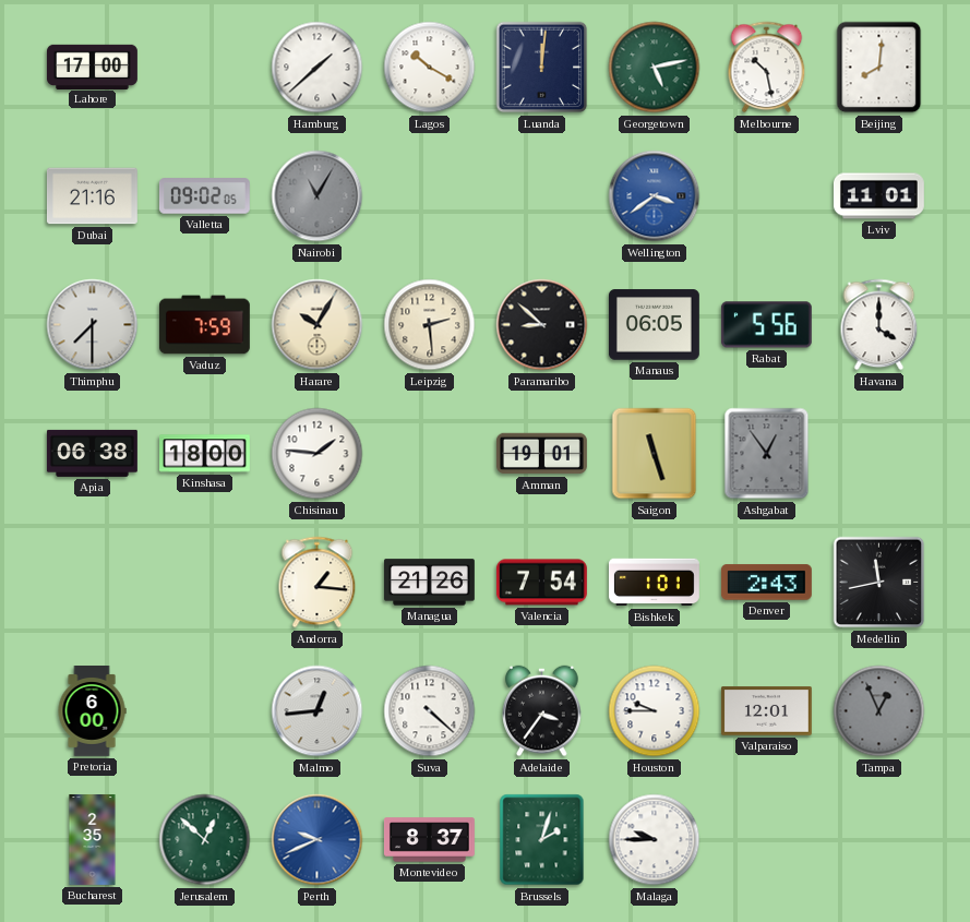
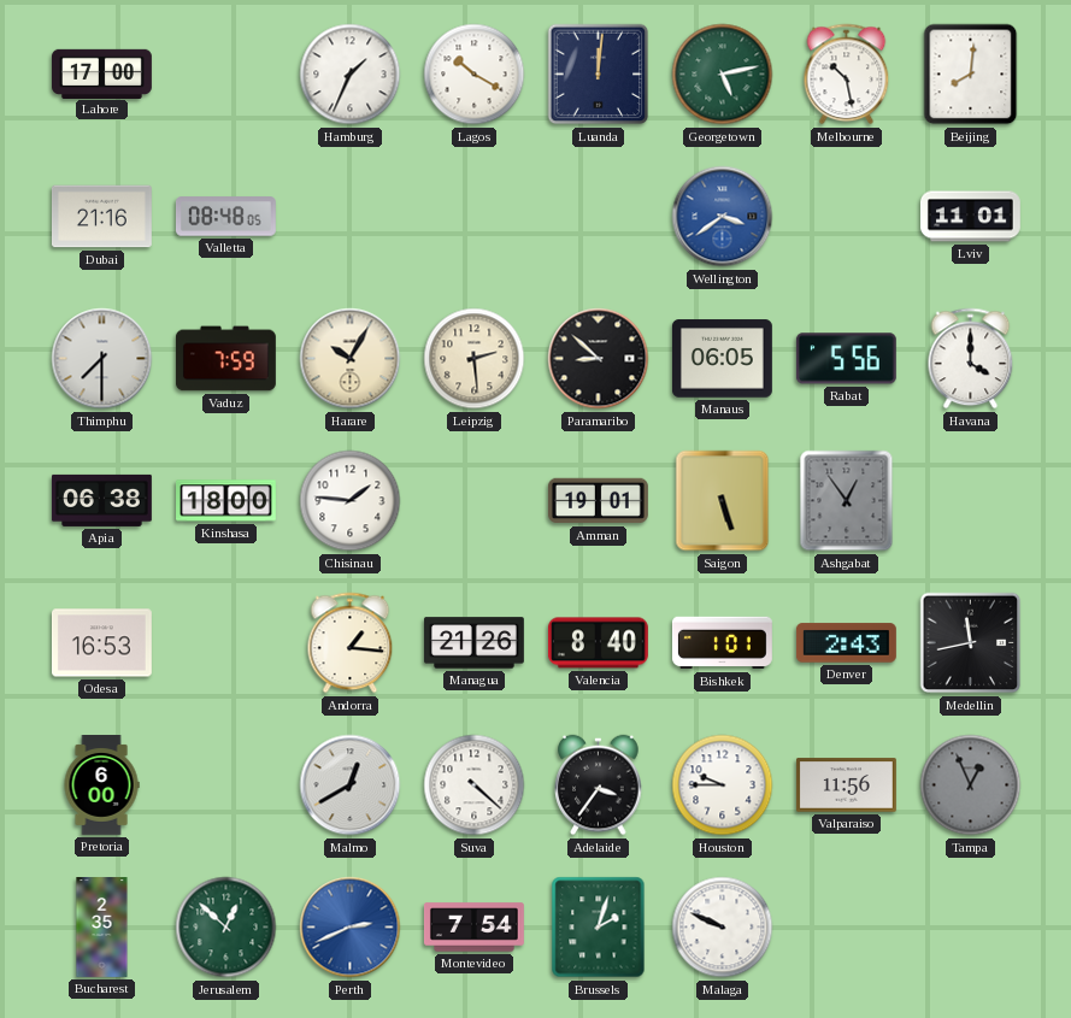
Hamburg: 1:38 -> 1:34 (351, 75)
Valletta: 09:02 -> 08:48 (225, 217)
Nairobi: 11:05 -> none (318, 196)
Saigon: 11:27 -> 5:27 (723, 501)
Odesa: none -> 16:53 (101, 643)
Valencia: 7:54 -> 8:40 (598, 643)
Malmo: 12:44 -> 12:40 (351, 785)
Valparaiso: 12:01 -> 11:56 (846, 785)
Perth: 9:41 -> 2:41 (351, 928)
Montevideo: 8:37 -> 7:54 (473, 928)
Malaga: 9:45 -> 9:49 (723, 928)
